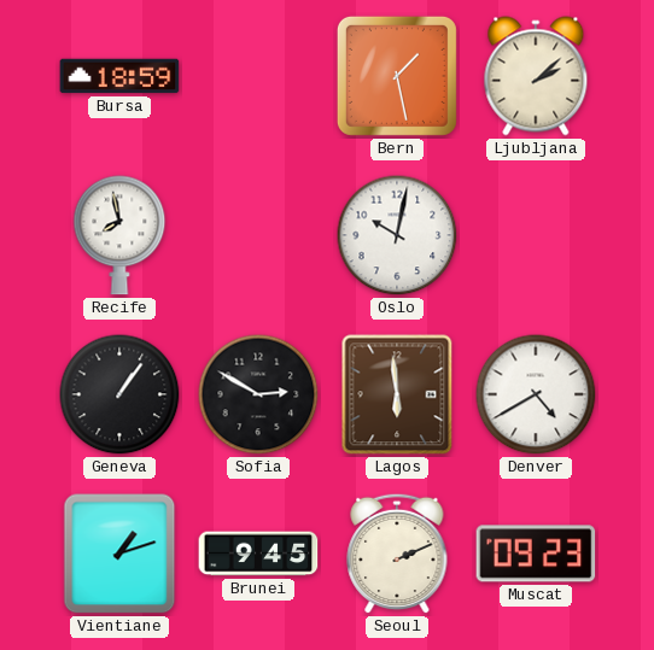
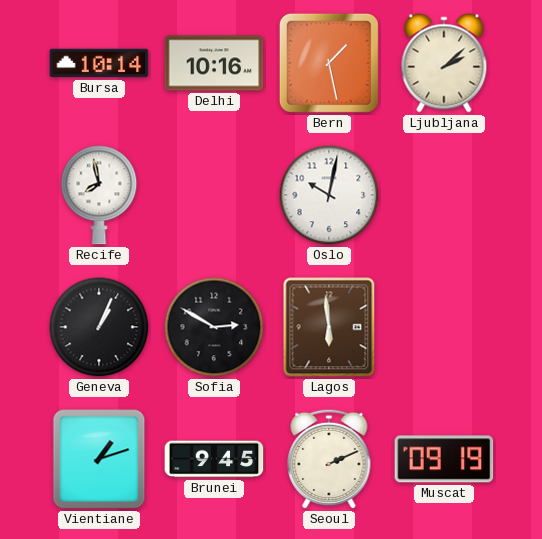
Bursa: 18:59 -> 10:14 (99, 63)
Delhi: none -> 10:16 (214, 63)
Geneva: 1:06 -> 1:04 (99, 327)
Denver: 4:40 -> none (536, 394)
Muscat: 09:23 -> 09:19 (444, 459)
